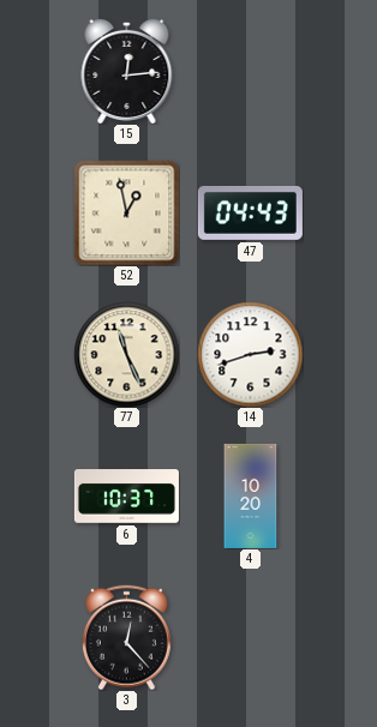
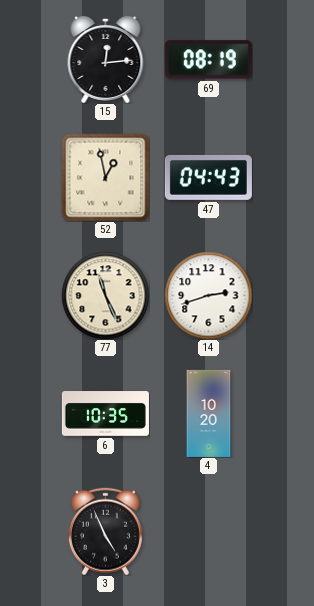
69: none -> 08:19 (208, 60)
6: 10:37 -> 10:35 (105, 414)
3: 12:23 -> 4:56 (105, 531)
